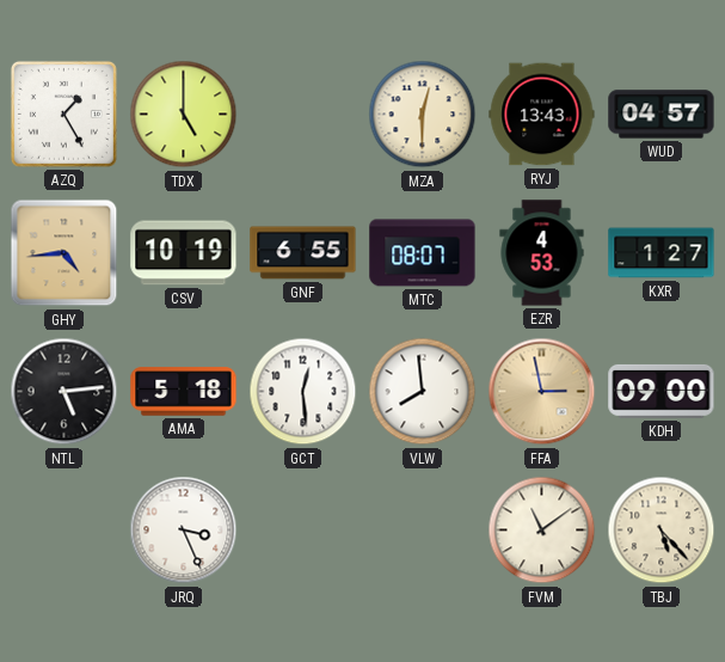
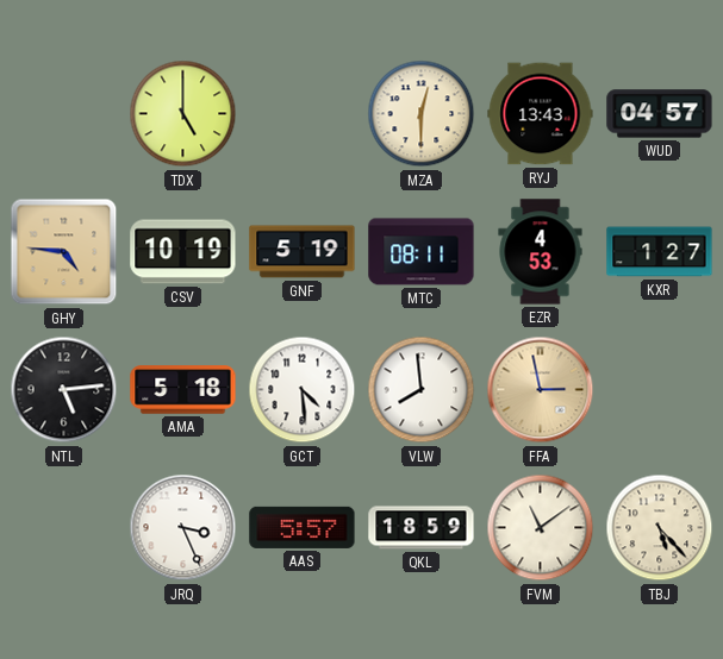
AZQ: 1:25 -> none (63, 114)
GHY: 4:44 -> 4:46 (64, 252)
GNF: 6:55 -> 5:19 (303, 252)
MTC: 08:07 -> 08:11 (422, 252)
GCT: 12:29 -> 4:29 (303, 390)
KDH: 09:00 -> none (662, 391)
AAS: none -> 5:57 (303, 527)
QKL: none -> 18:59 (422, 528)
